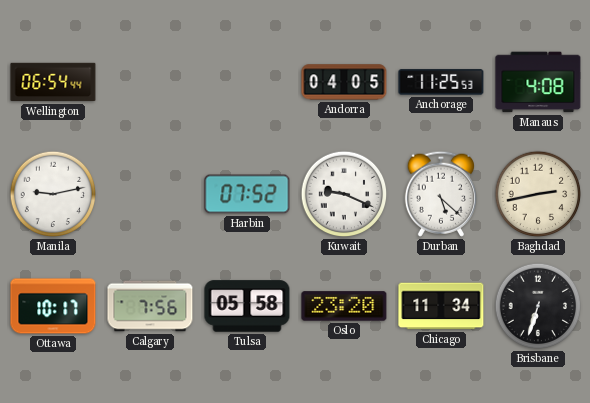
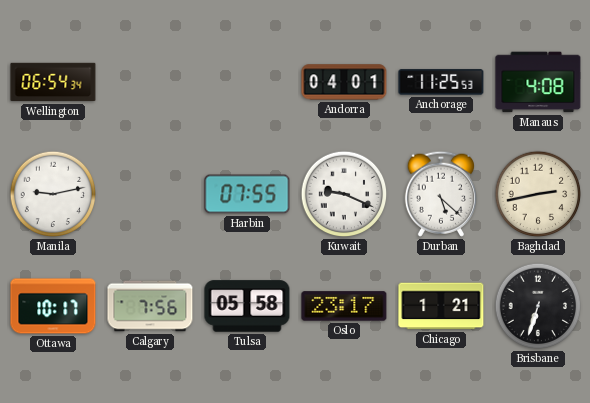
Wellington: 06:54:44 -> 06:54:34 (53, 82)
Andorra: 04:05 -> 04:01 (344, 82)
Harbin: 07:52 -> 07:55 (247, 194)
Oslo: 23:20 -> 23:17 (344, 306)
Chicago: 11:34 -> 1:21 (441, 306)
